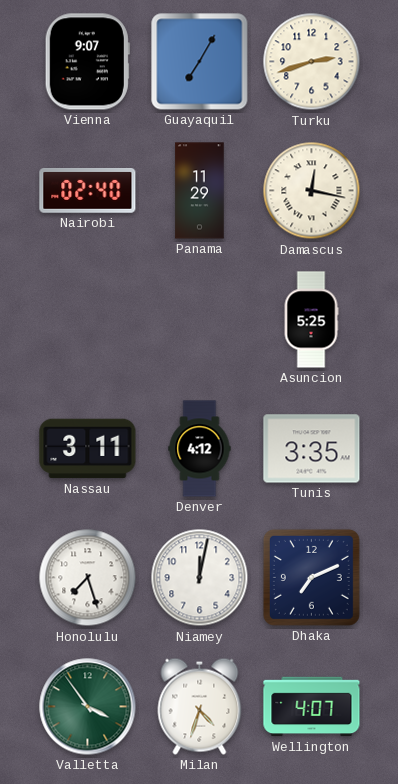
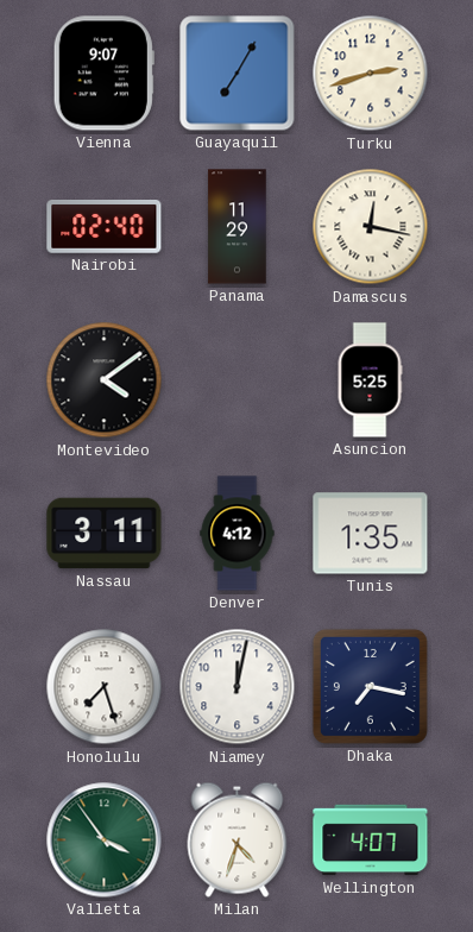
Montevideo: none -> 4:09 (105, 380)
Tunis: 3:35 -> 1:35 (371, 534)
Dhaka: 7:11 -> 7:17 (370, 686)
